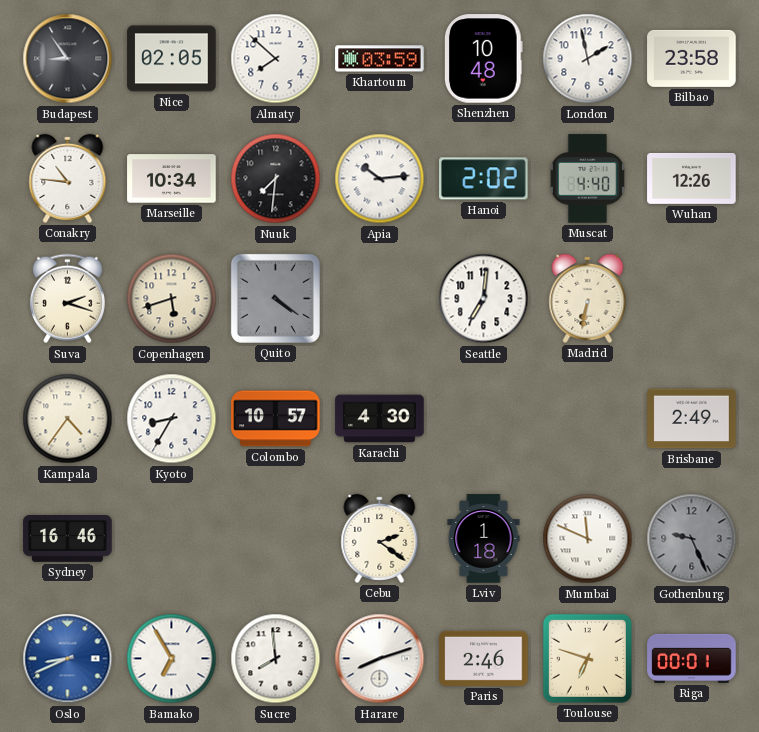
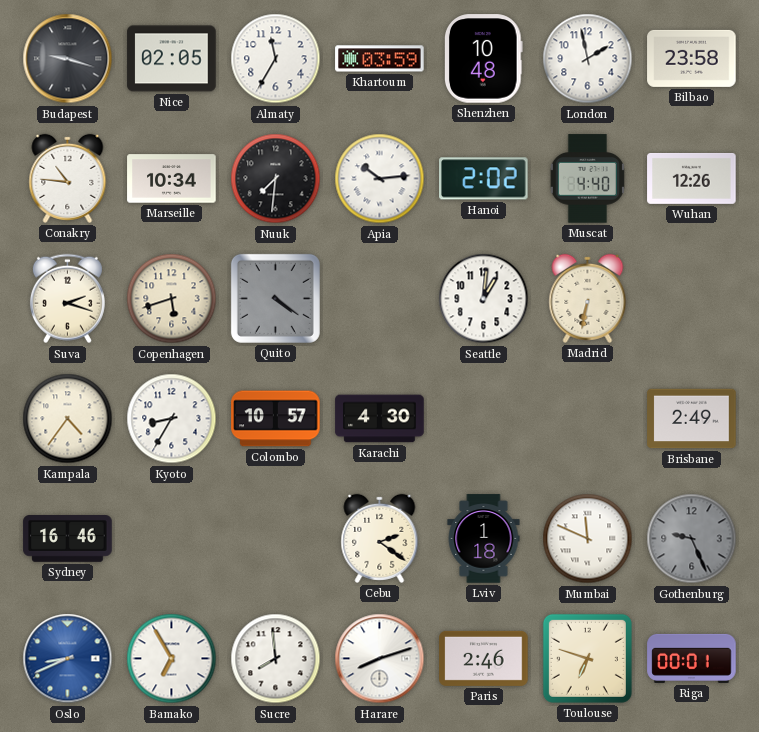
Budapest: 8:54 -> 9:18 (68, 59)
Almaty: 7:52 -> 11:35 (276, 59)
Seattle: 7:01 -> 1:01 (484, 299)
